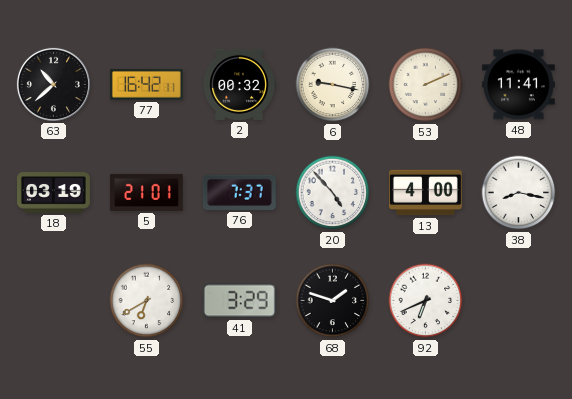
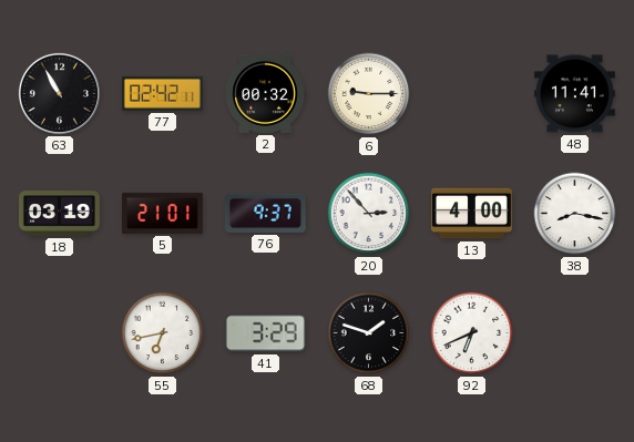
63: 10:38 -> 10:55 (59, 93)
77: 16:42 -> 02:42 (162, 94)
6: 9:17 -> 9:15 (369, 94)
53: 2:11 -> none (426, 85)
76: 7:37 -> 9:37 (265, 213)
20: 4:53 -> 2:53 (369, 214)
55: 6:40 -> 6:43 (163, 333)
